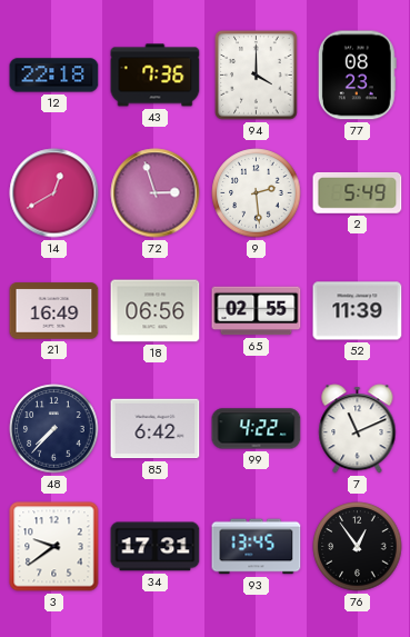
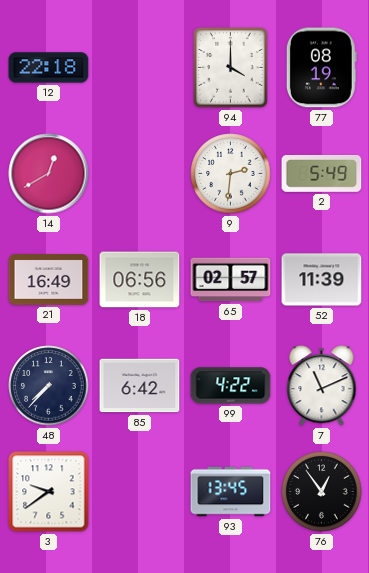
43: 7:36 -> none (156, 76)
77: 08:23 -> 08:19 (321, 68)
72: 2:57 -> none (156, 193)
9: 2:29 -> 2:31 (231, 174)
65: 02:55 -> 02:57 (231, 280)
34: 17:31 -> none (156, 547)
